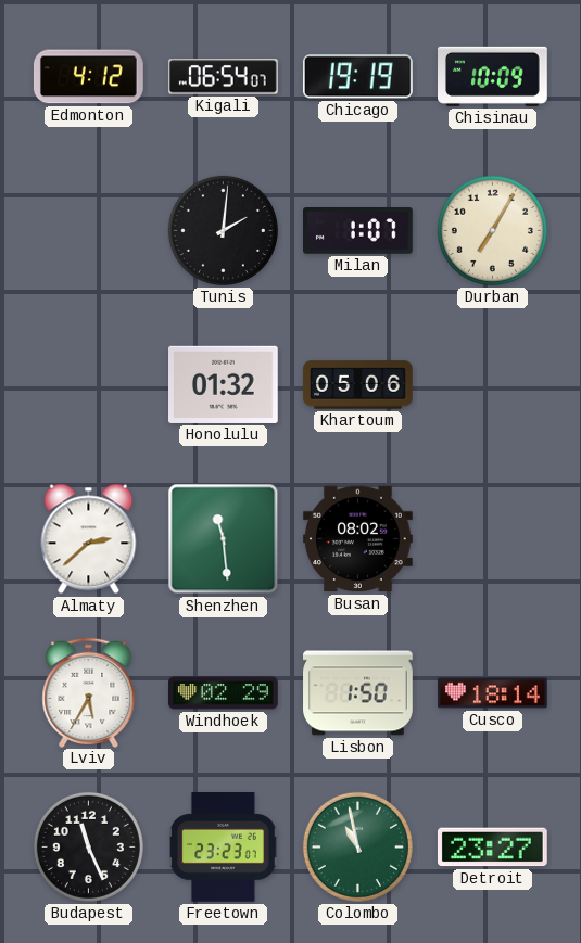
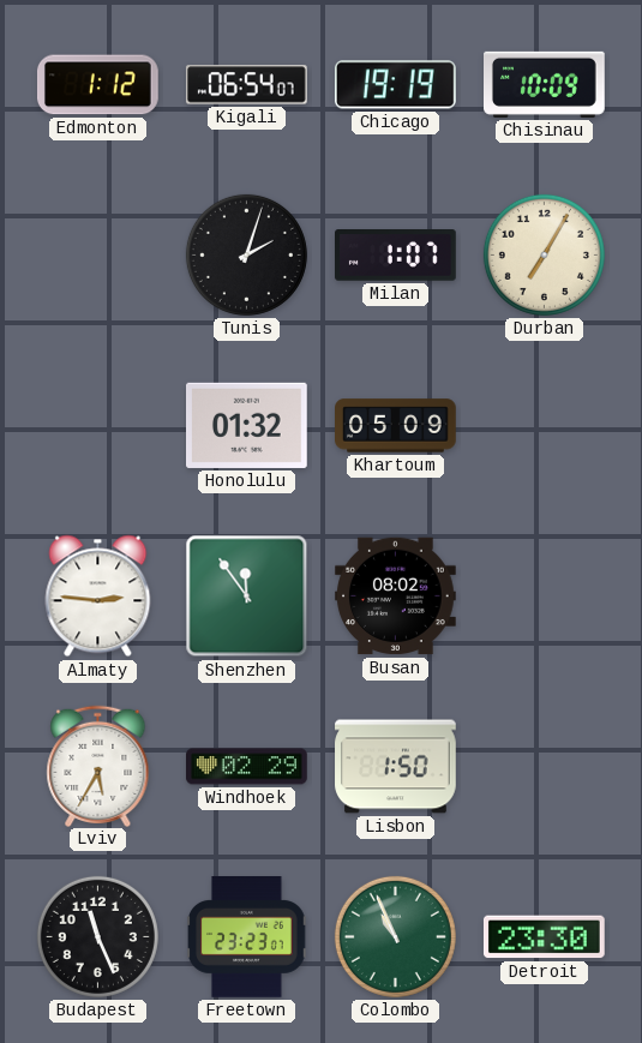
Edmonton: 4:12 -> 1:12 (97, 85)
Tunis: 2:01 -> 2:03 (246, 254)
Khartoum: 05:06 -> 05:09 (396, 426)
Almaty: 2:38 -> 2:46 (98, 597)
Shenzhen: 11:29 -> 11:54 (247, 597)
Cusco: 18:14 -> none (493, 693)
Colombo: 10:58 -> 10:56 (395, 936)
Detroit: 23:27 -> 23:30 (544, 937)
